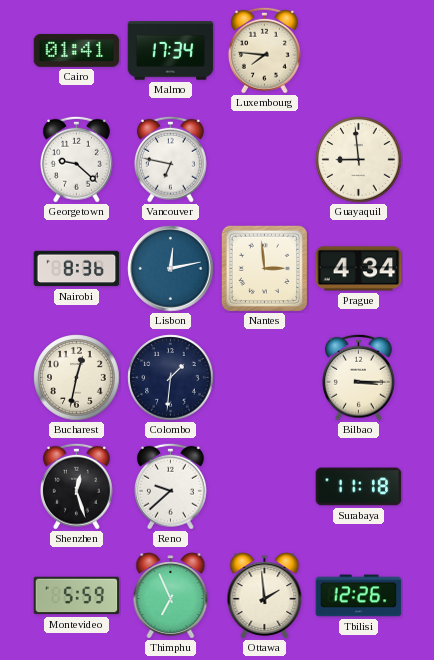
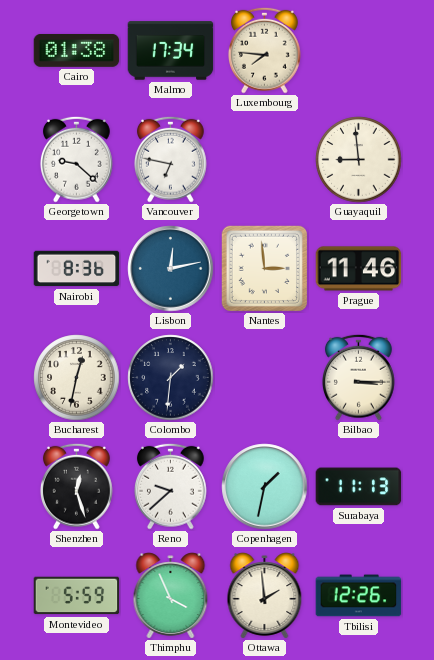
Cairo: 01:41 -> 01:38 (77, 51)
Prague: 4:34 -> 11:46 (359, 269)
Copenhagen: none -> 1:32 (265, 487)
Surabaya: 11:18 -> 11:13 (359, 487)
Thimphu: 6:56 -> 3:56 (171, 596)
